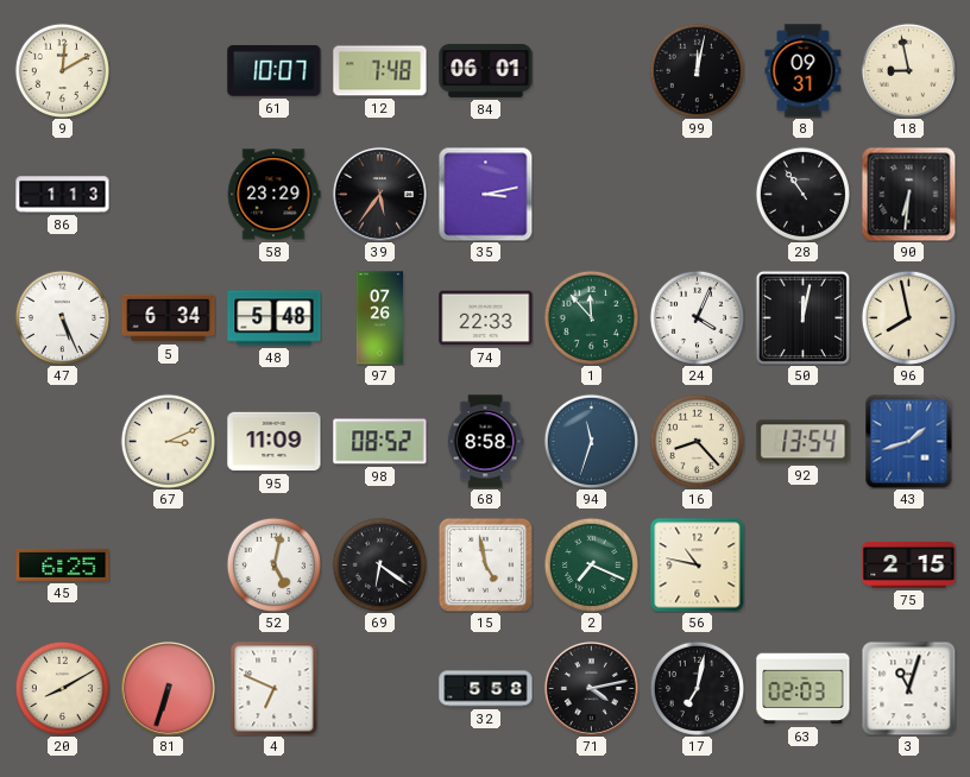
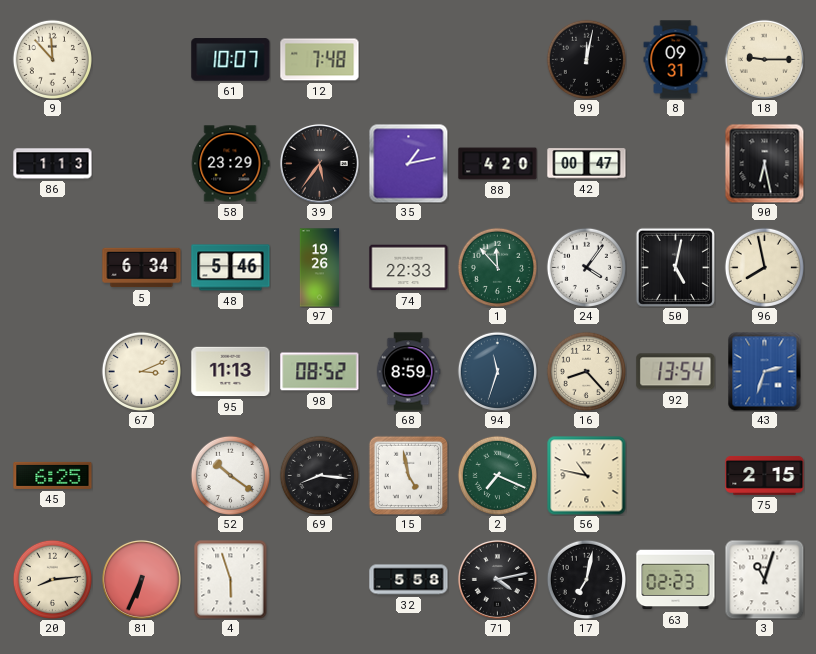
9: 12:10 -> 11:53 (52, 59)
84: 06:01 -> none (486, 70)
18: 8:58 -> 9:15 (764, 59)
35: 3:13 -> 1:13 (408, 163)
88: none -> 4:20 (498, 164)
42: none -> 00:47 (587, 164)
28: 10:54 -> none (802, 194)
90: 6:31 -> 6:28 (764, 163)
47: 5:26 -> none (62, 317)
48: 5:48 -> 5:46 (231, 268)
97: 07:26 -> 19:26 (320, 268)
24: 4:04 -> 4:06 (586, 267)
50: 12:02 -> 5:02 (675, 267)
95: 11:09 -> 11:13 (231, 372)
68: 8:58 -> 8:59 (408, 372)
43: 1:42 -> 2:33 (765, 371)
52: 5:02 -> 10:21 (230, 475)
69: 6:21 -> 8:16 (319, 475)
20: 8:10 -> 8:14 (52, 579)
81: 6:33 -> 6:34 (141, 579)
4: 6:49 -> 5:57 (231, 580)
63: 02:03 -> 02:23 (676, 580)
